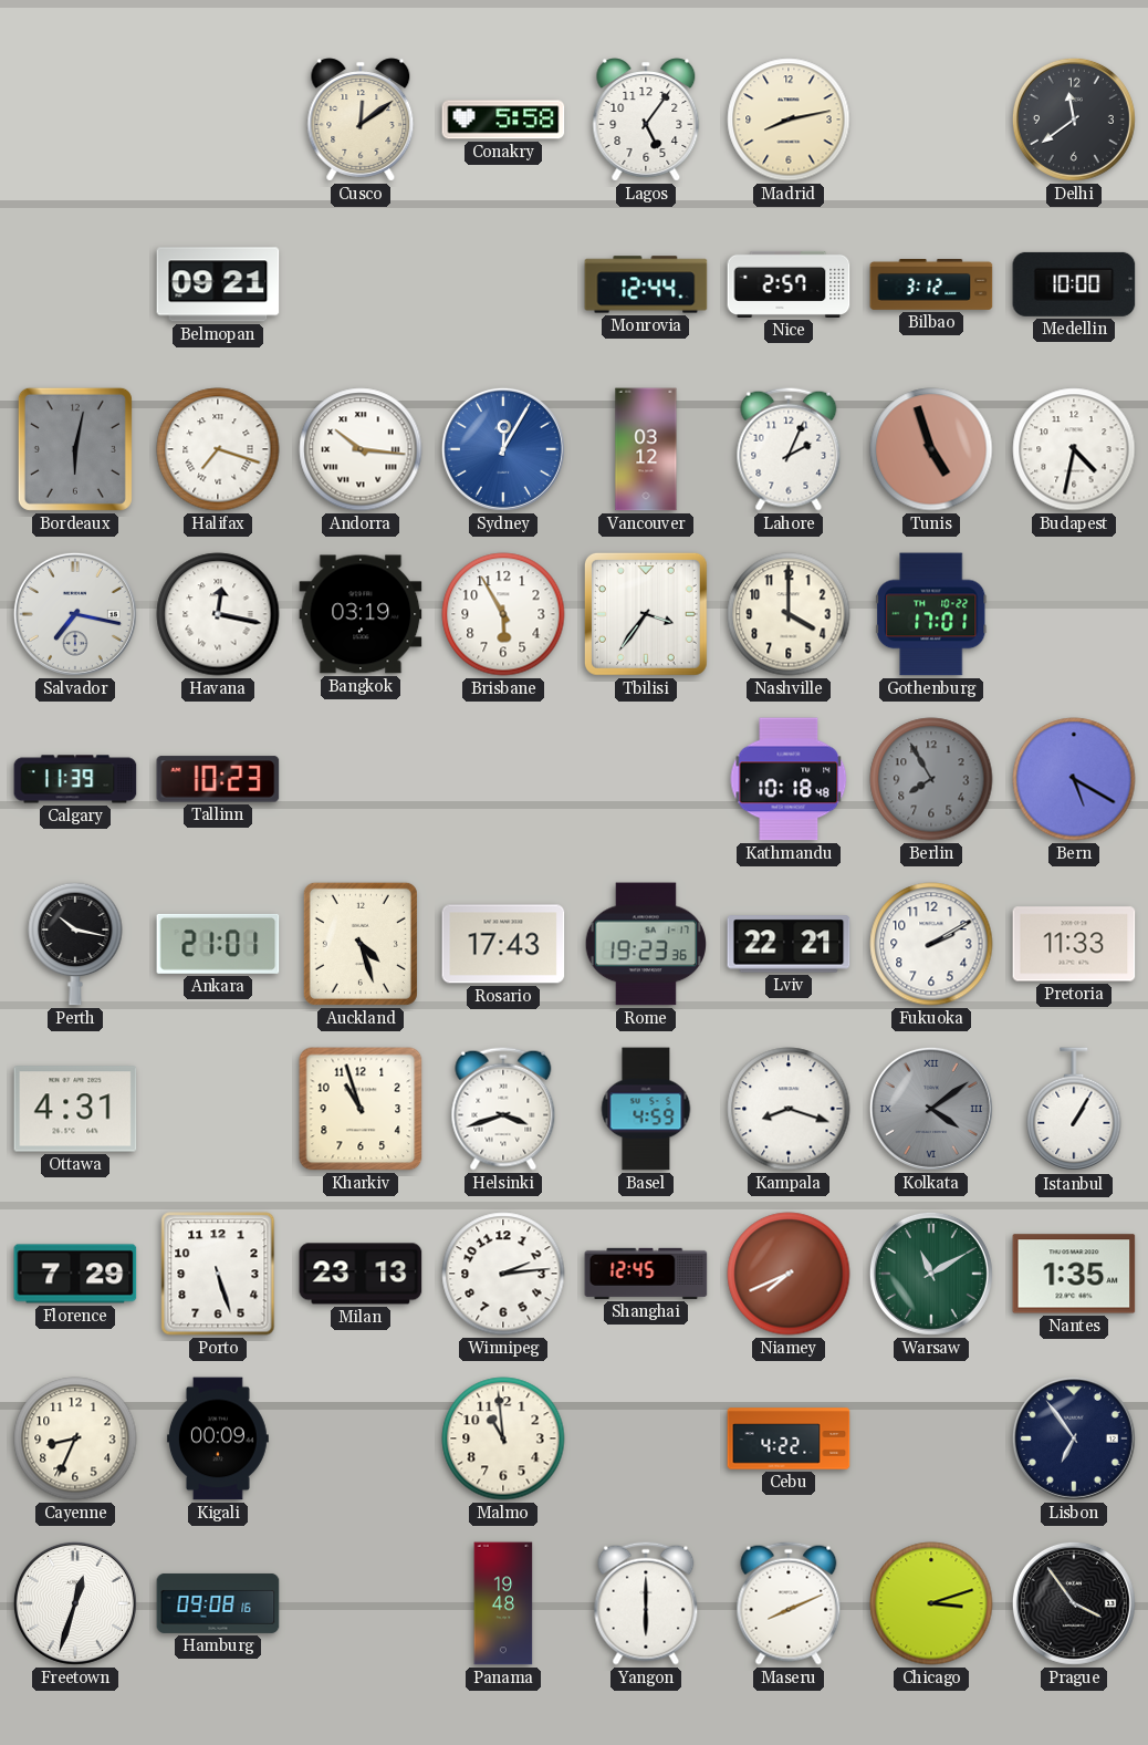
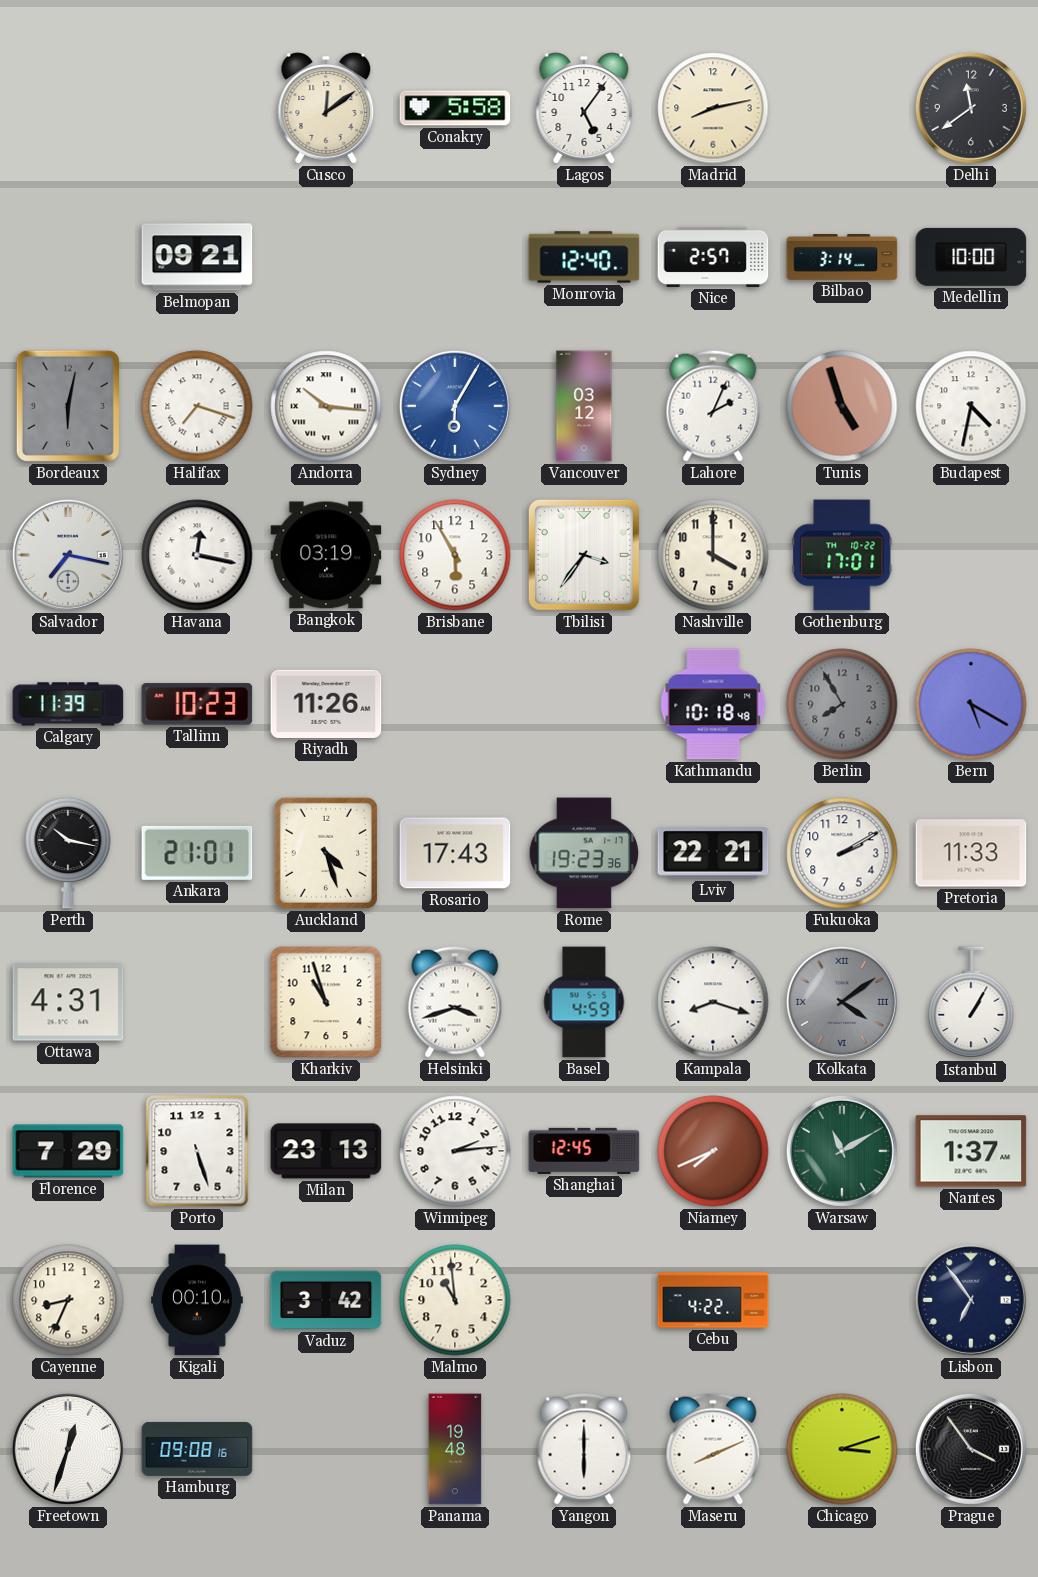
Monrovia: 12:44 -> 12:40 (584, 257)
Bilbao: 3:12 -> 3:14 (842, 258)
Sydney: 12:05 -> 6:05 (455, 406)
Riyadh: none -> 11:26 (326, 704)
Nantes: 1:35 -> 1:37 (971, 1151)
Kigali: 00:09 -> 00:10 (197, 1300)
Vaduz: none -> 3:42 (326, 1300)
